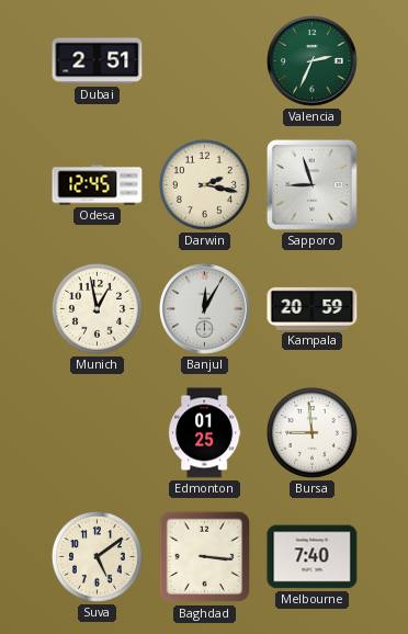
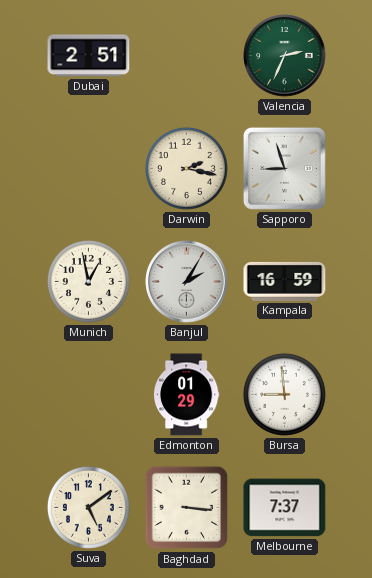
Odesa: 12:45 -> none (98, 185)
Banjul: 12:05 -> 2:05 (187, 282)
Kampala: 20:59 -> 16:59 (285, 281)
Edmonton: 01:25 -> 01:29 (186, 395)
Melbourne: 7:40 -> 7:37 (285, 508)
